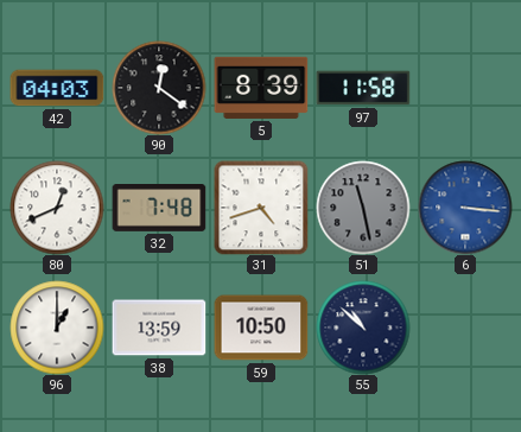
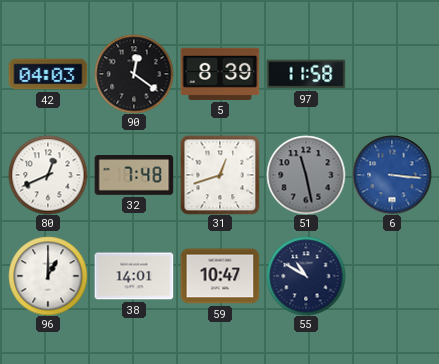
31: 4:42 -> 12:42 (220, 175)
38: 13:59 -> 14:01 (134, 276)
59: 10:50 -> 10:47 (220, 276)
55: 10:52 -> 10:50 (306, 276)
